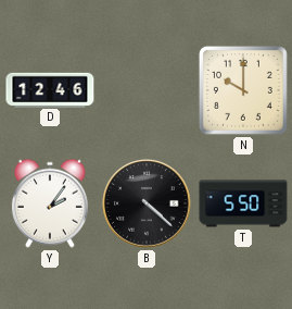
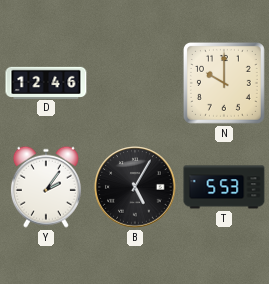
B: 4:22 -> 5:05 (135, 187)
T: 5:50 -> 5:53 (224, 187)
